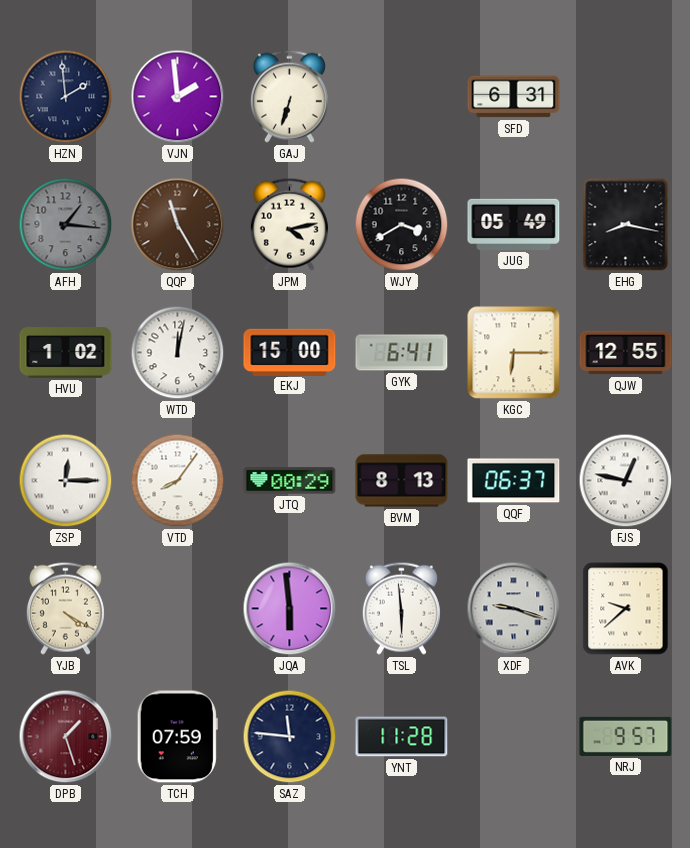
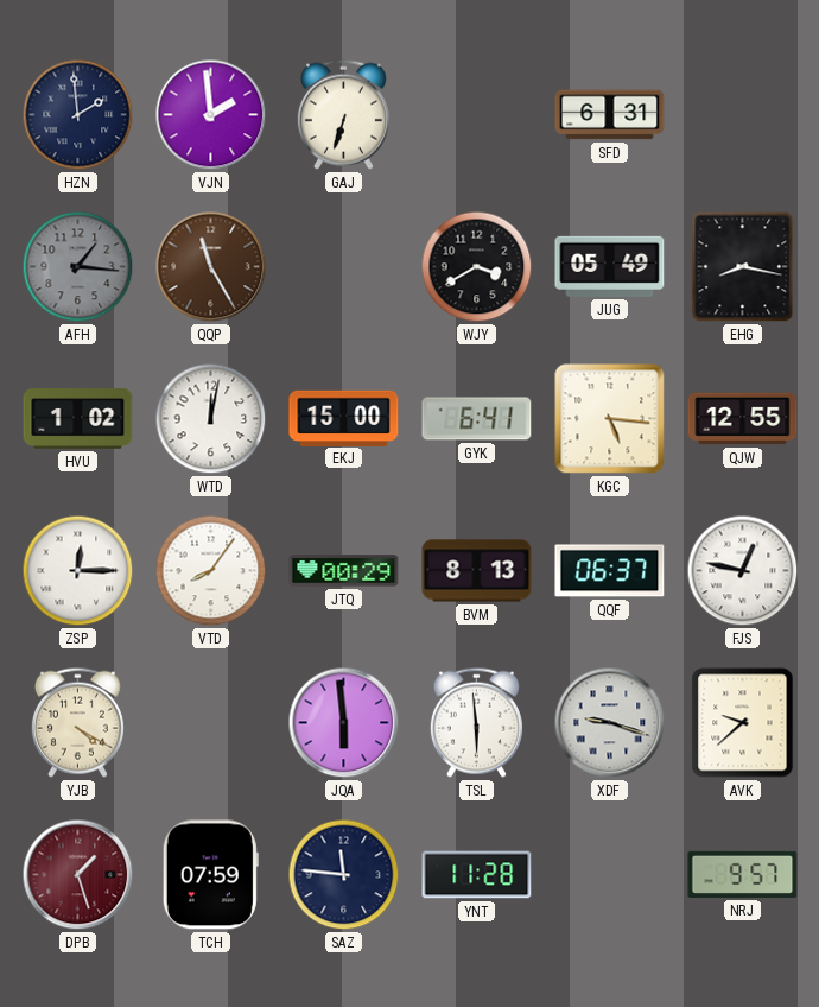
JPM: 4:13 -> none (289, 224)
KGC: 6:15 -> 5:16 (610, 419)
